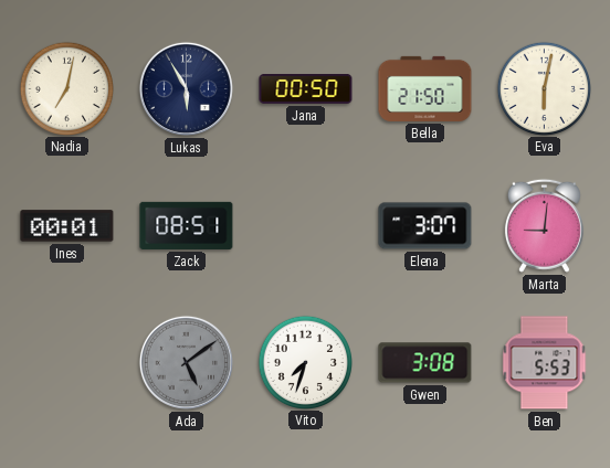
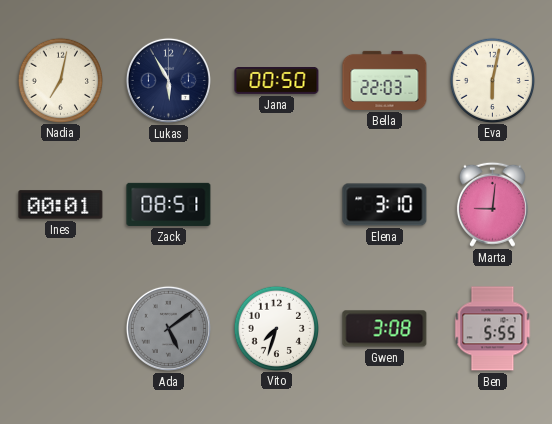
Bella: 21:50 -> 22:03 (385, 80)
Elena: 3:07 -> 3:10 (385, 205)
Ben: 5:53 -> 5:55 (493, 329)
